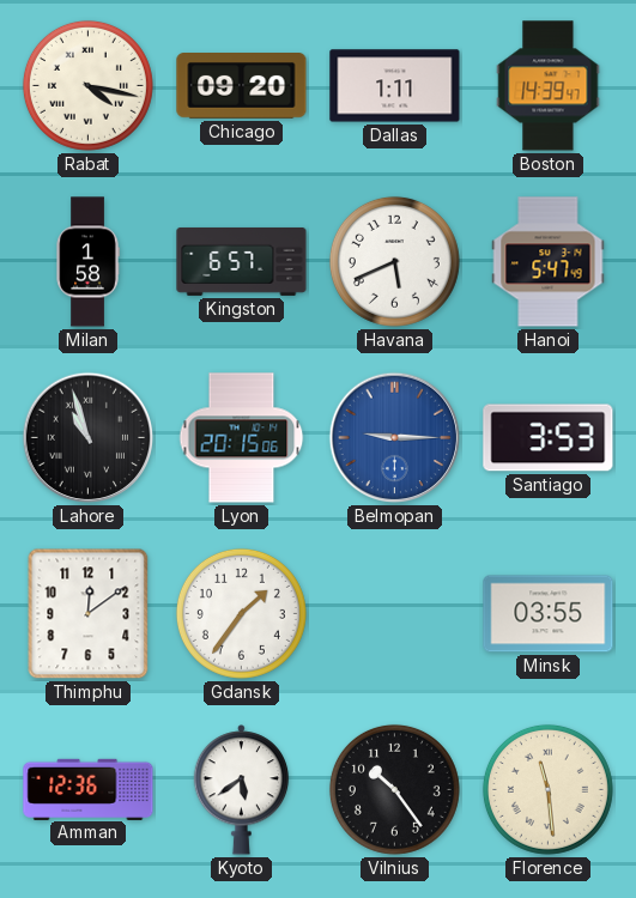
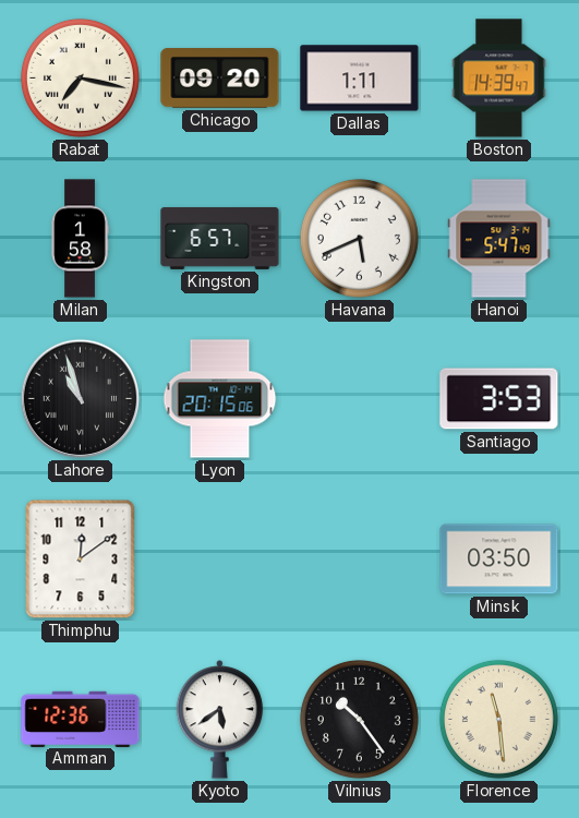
Rabat: 4:17 -> 7:17 (80, 77)
Belmopan: 9:15 -> none (395, 438)
Gdansk: 1:36 -> none (241, 613)
Minsk: 03:55 -> 03:50 (499, 560)
